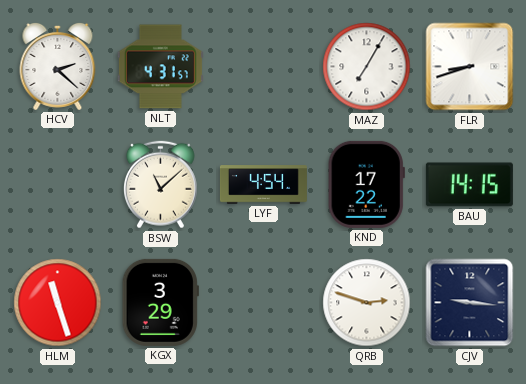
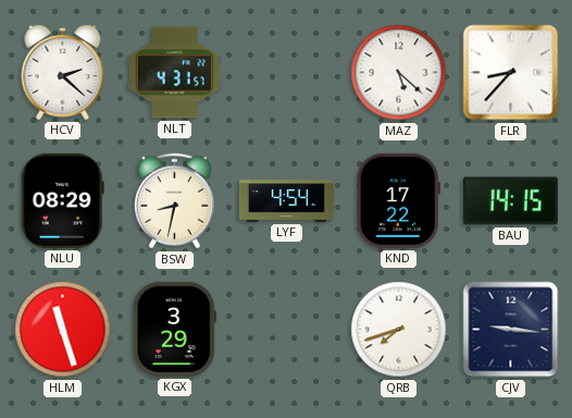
MAZ: 7:05 -> 5:22 (399, 73)
FLR: 8:42 -> 8:37 (511, 73)
NLU: none -> 08:29 (62, 200)
BSW: 11:08 -> 8:32 (174, 201)
QRB: 2:48 -> 7:42 (399, 330)
